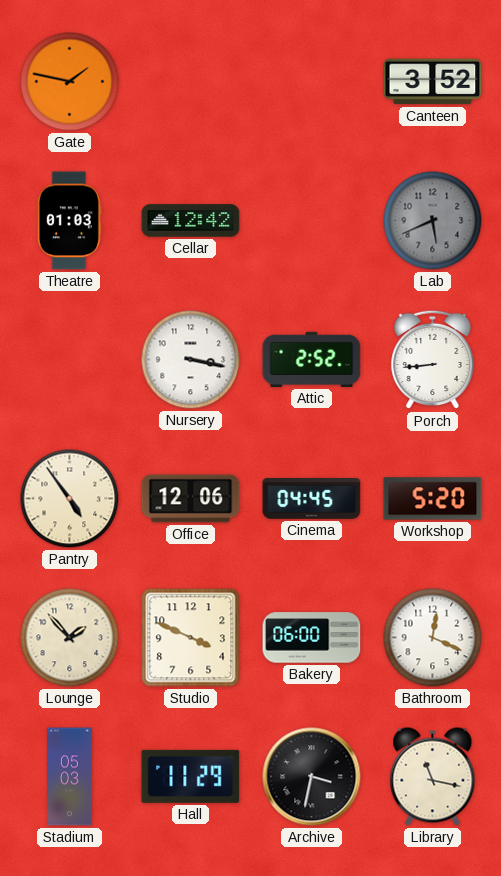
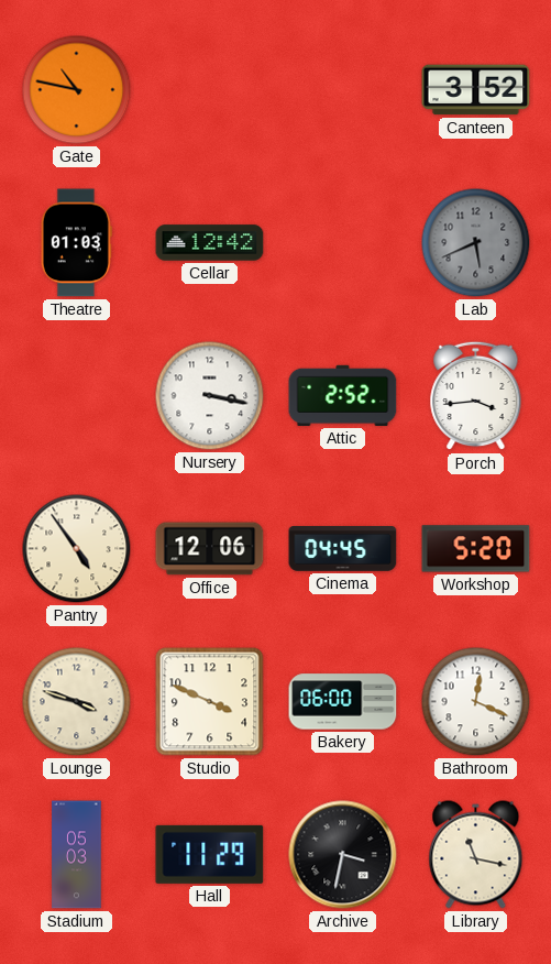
Gate: 1:47 -> 10:47 (77, 90)
Porch: 8:44 -> 3:44 (476, 396)
Lounge: 1:53 -> 3:48 (77, 702)
